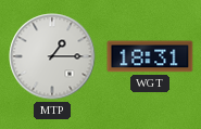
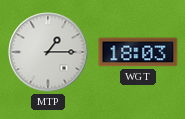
WGT: 18:31 -> 18:03 (138, 52)
